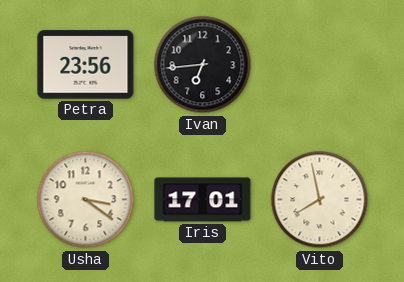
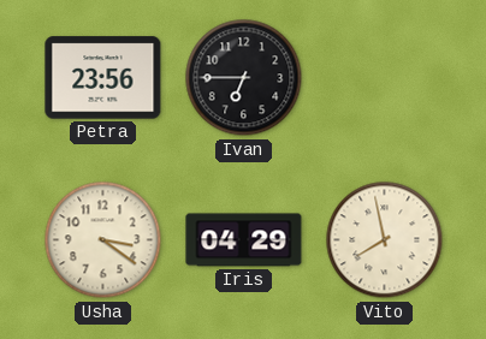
Ivan: 6:44 -> 6:45 (244, 78)
Iris: 17:01 -> 04:29 (244, 240)
